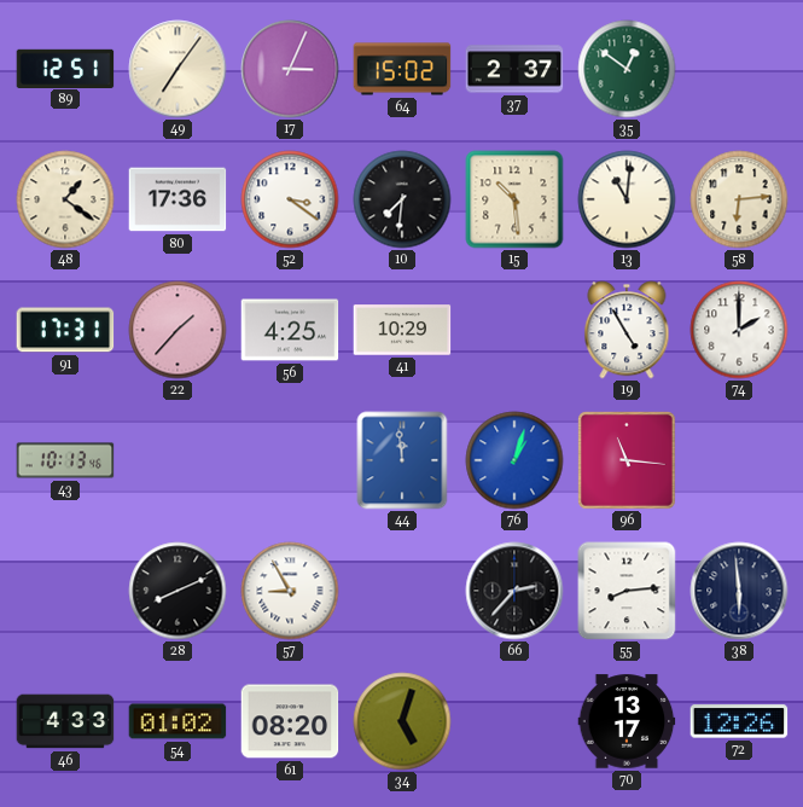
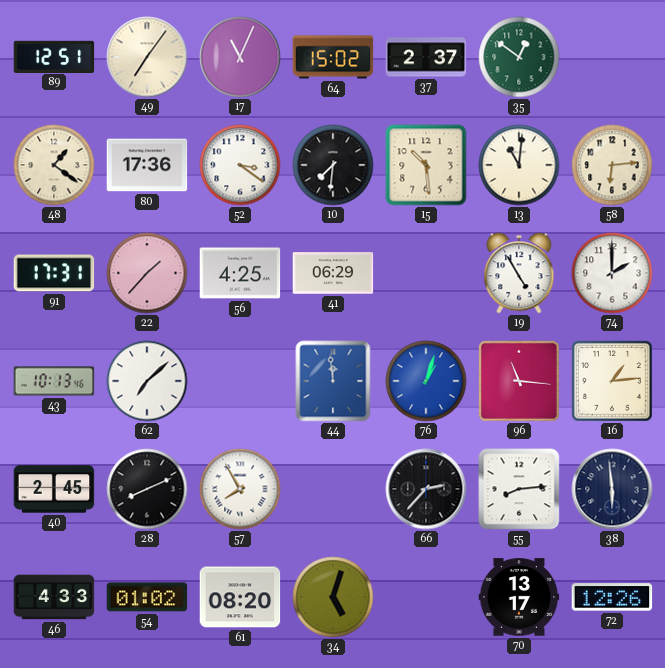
17: 3:04 -> 11:04 (240, 57)
41: 10:29 -> 06:29 (333, 273)
62: none -> 7:08 (147, 381)
16: none -> 1:14 (613, 382)
40: none -> 2:45 (54, 489)
57: 8:55 -> 7:55 (240, 489)
